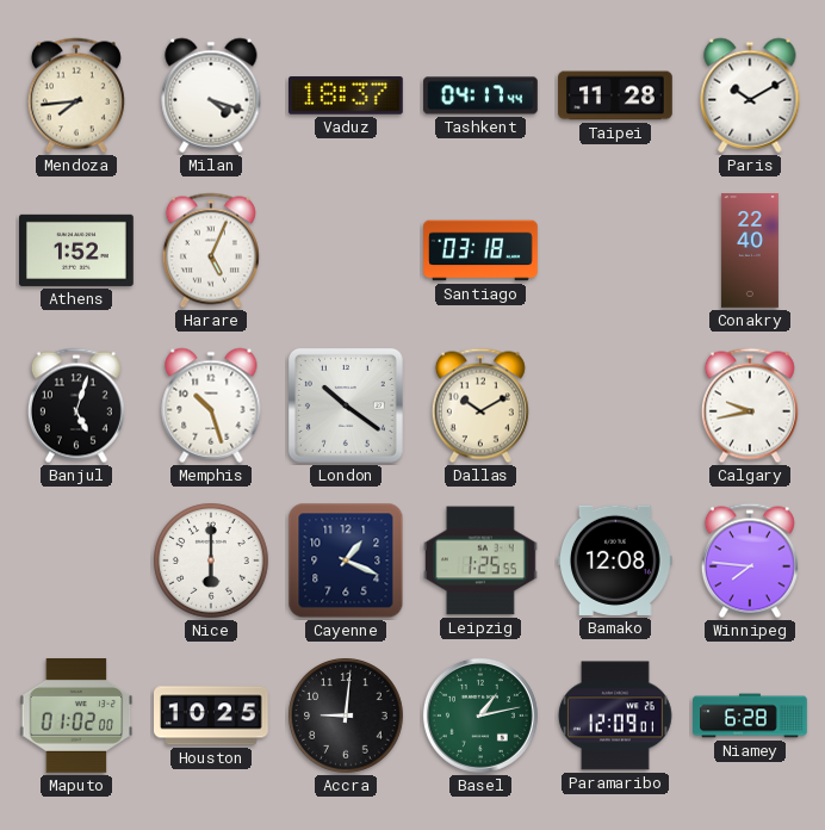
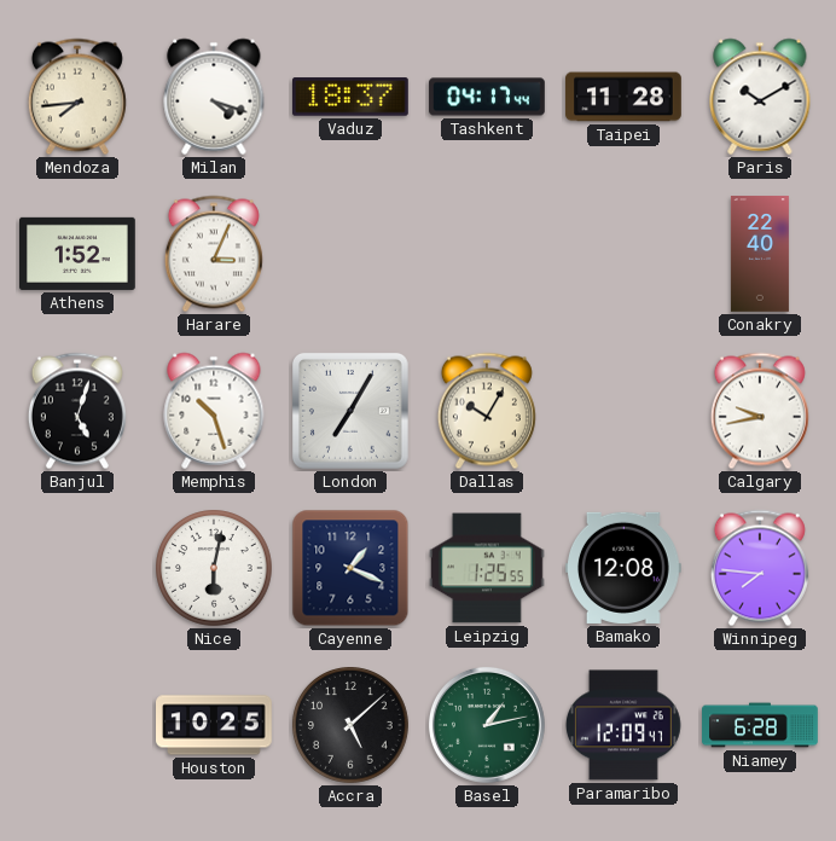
Harare: 5:04 -> 3:04 (214, 254)
Santiago: 03:18 -> none (480, 250)
London: 10:21 -> 7:05 (350, 411)
Dallas: 10:10 -> 10:05 (487, 411)
Nice: 6:00 -> 6:02 (214, 568)
Maputo: 01:02 -> none (76, 717)
Accra: 9:01 -> 5:08 (350, 725)
Paramaribo: 12:09:01 -> 12:09:47 (623, 725)
